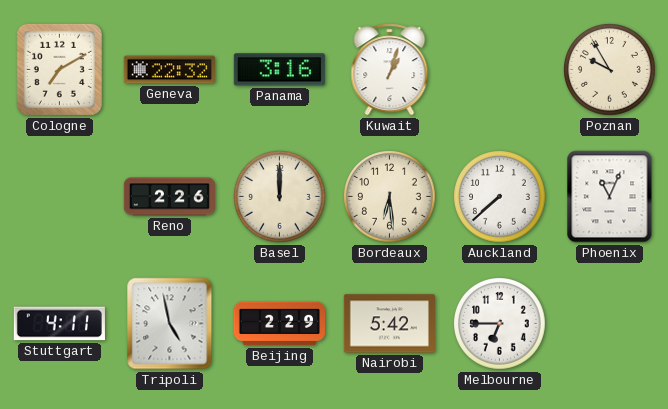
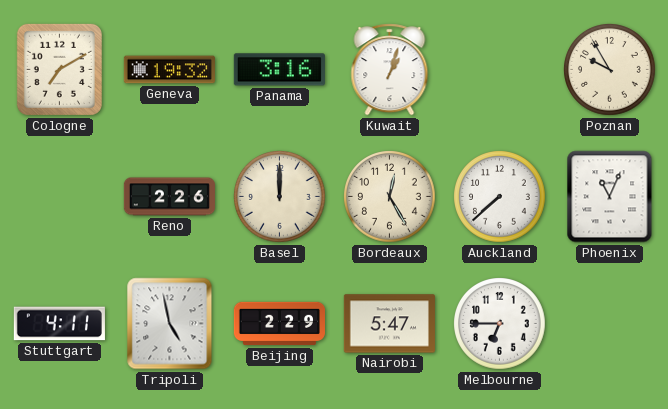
Geneva: 22:32 -> 19:32 (169, 70)
Bordeaux: 6:29 -> 12:25 (390, 197)
Nairobi: 5:42 -> 5:47 (389, 324)
